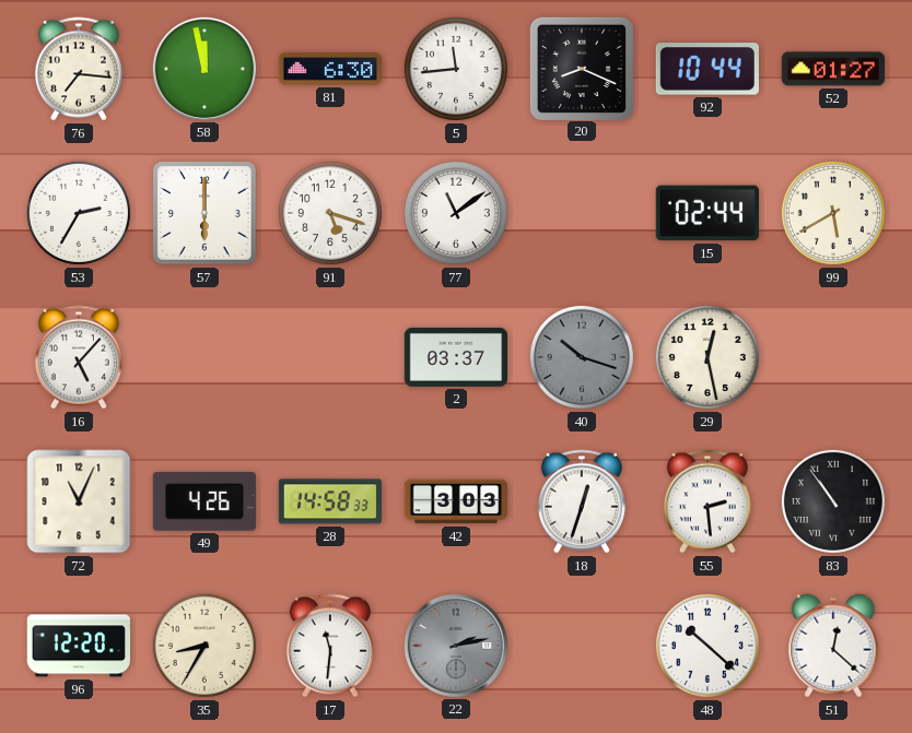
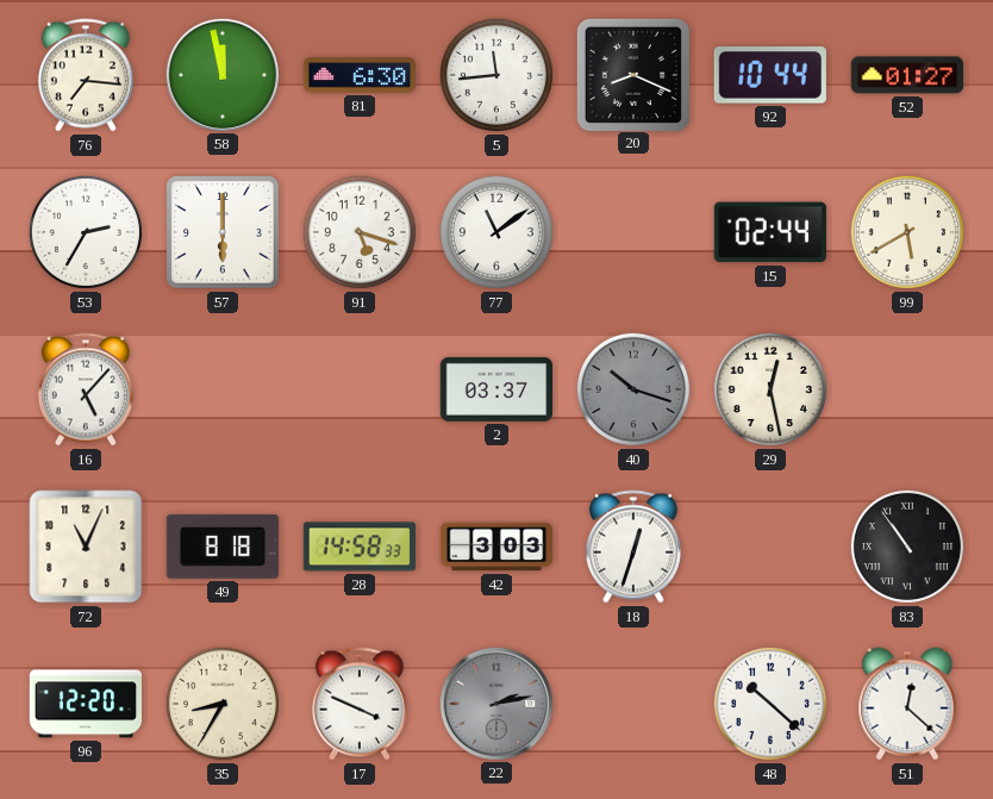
49: 4:26 -> 8:18 (223, 547)
55: 2:29 -> none (708, 501)
17: 11:31 -> 3:49 (360, 704)
